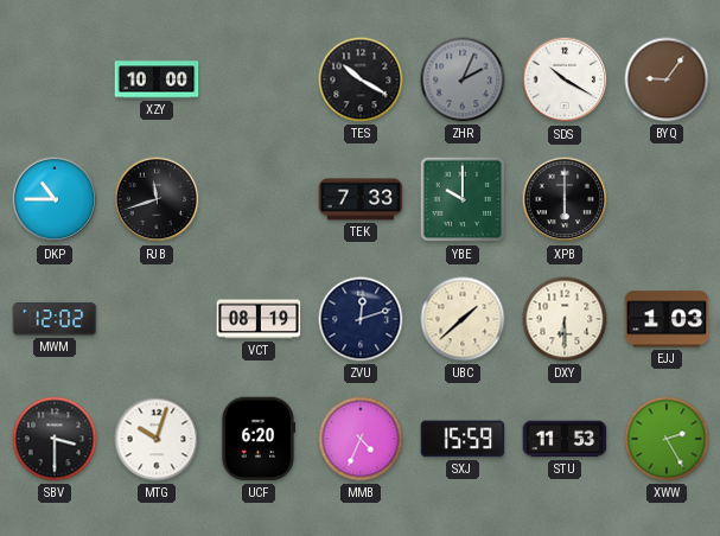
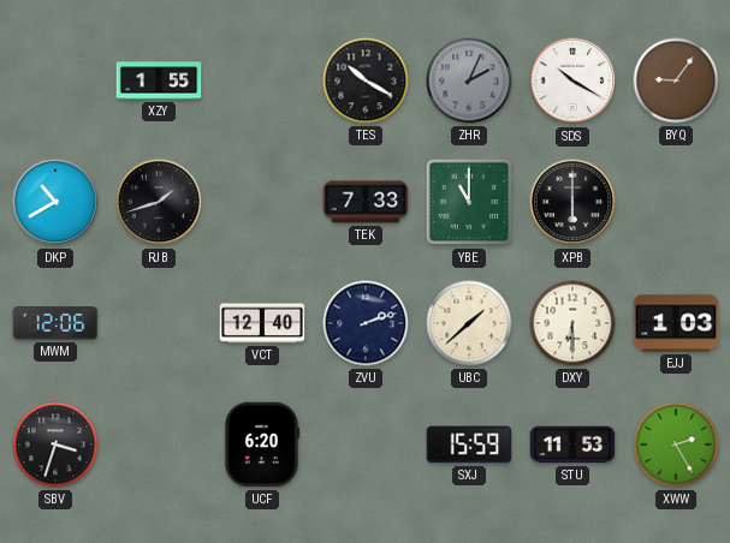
XZY: 10:00 -> 1:55 (159, 80)
DKP: 10:45 -> 10:40 (55, 202)
RJB: 11:42 -> 1:42 (159, 202)
YBE: 10:00 -> 11:00 (469, 202)
MWM: 12:02 -> 12:06 (55, 323)
VCT: 08:19 -> 12:40 (262, 323)
ZVU: 12:12 -> 2:12 (366, 323)
SBV: 3:30 -> 3:33 (55, 444)
MTG: 10:03 -> none (157, 439)
MMB: 4:34 -> none (361, 439)
